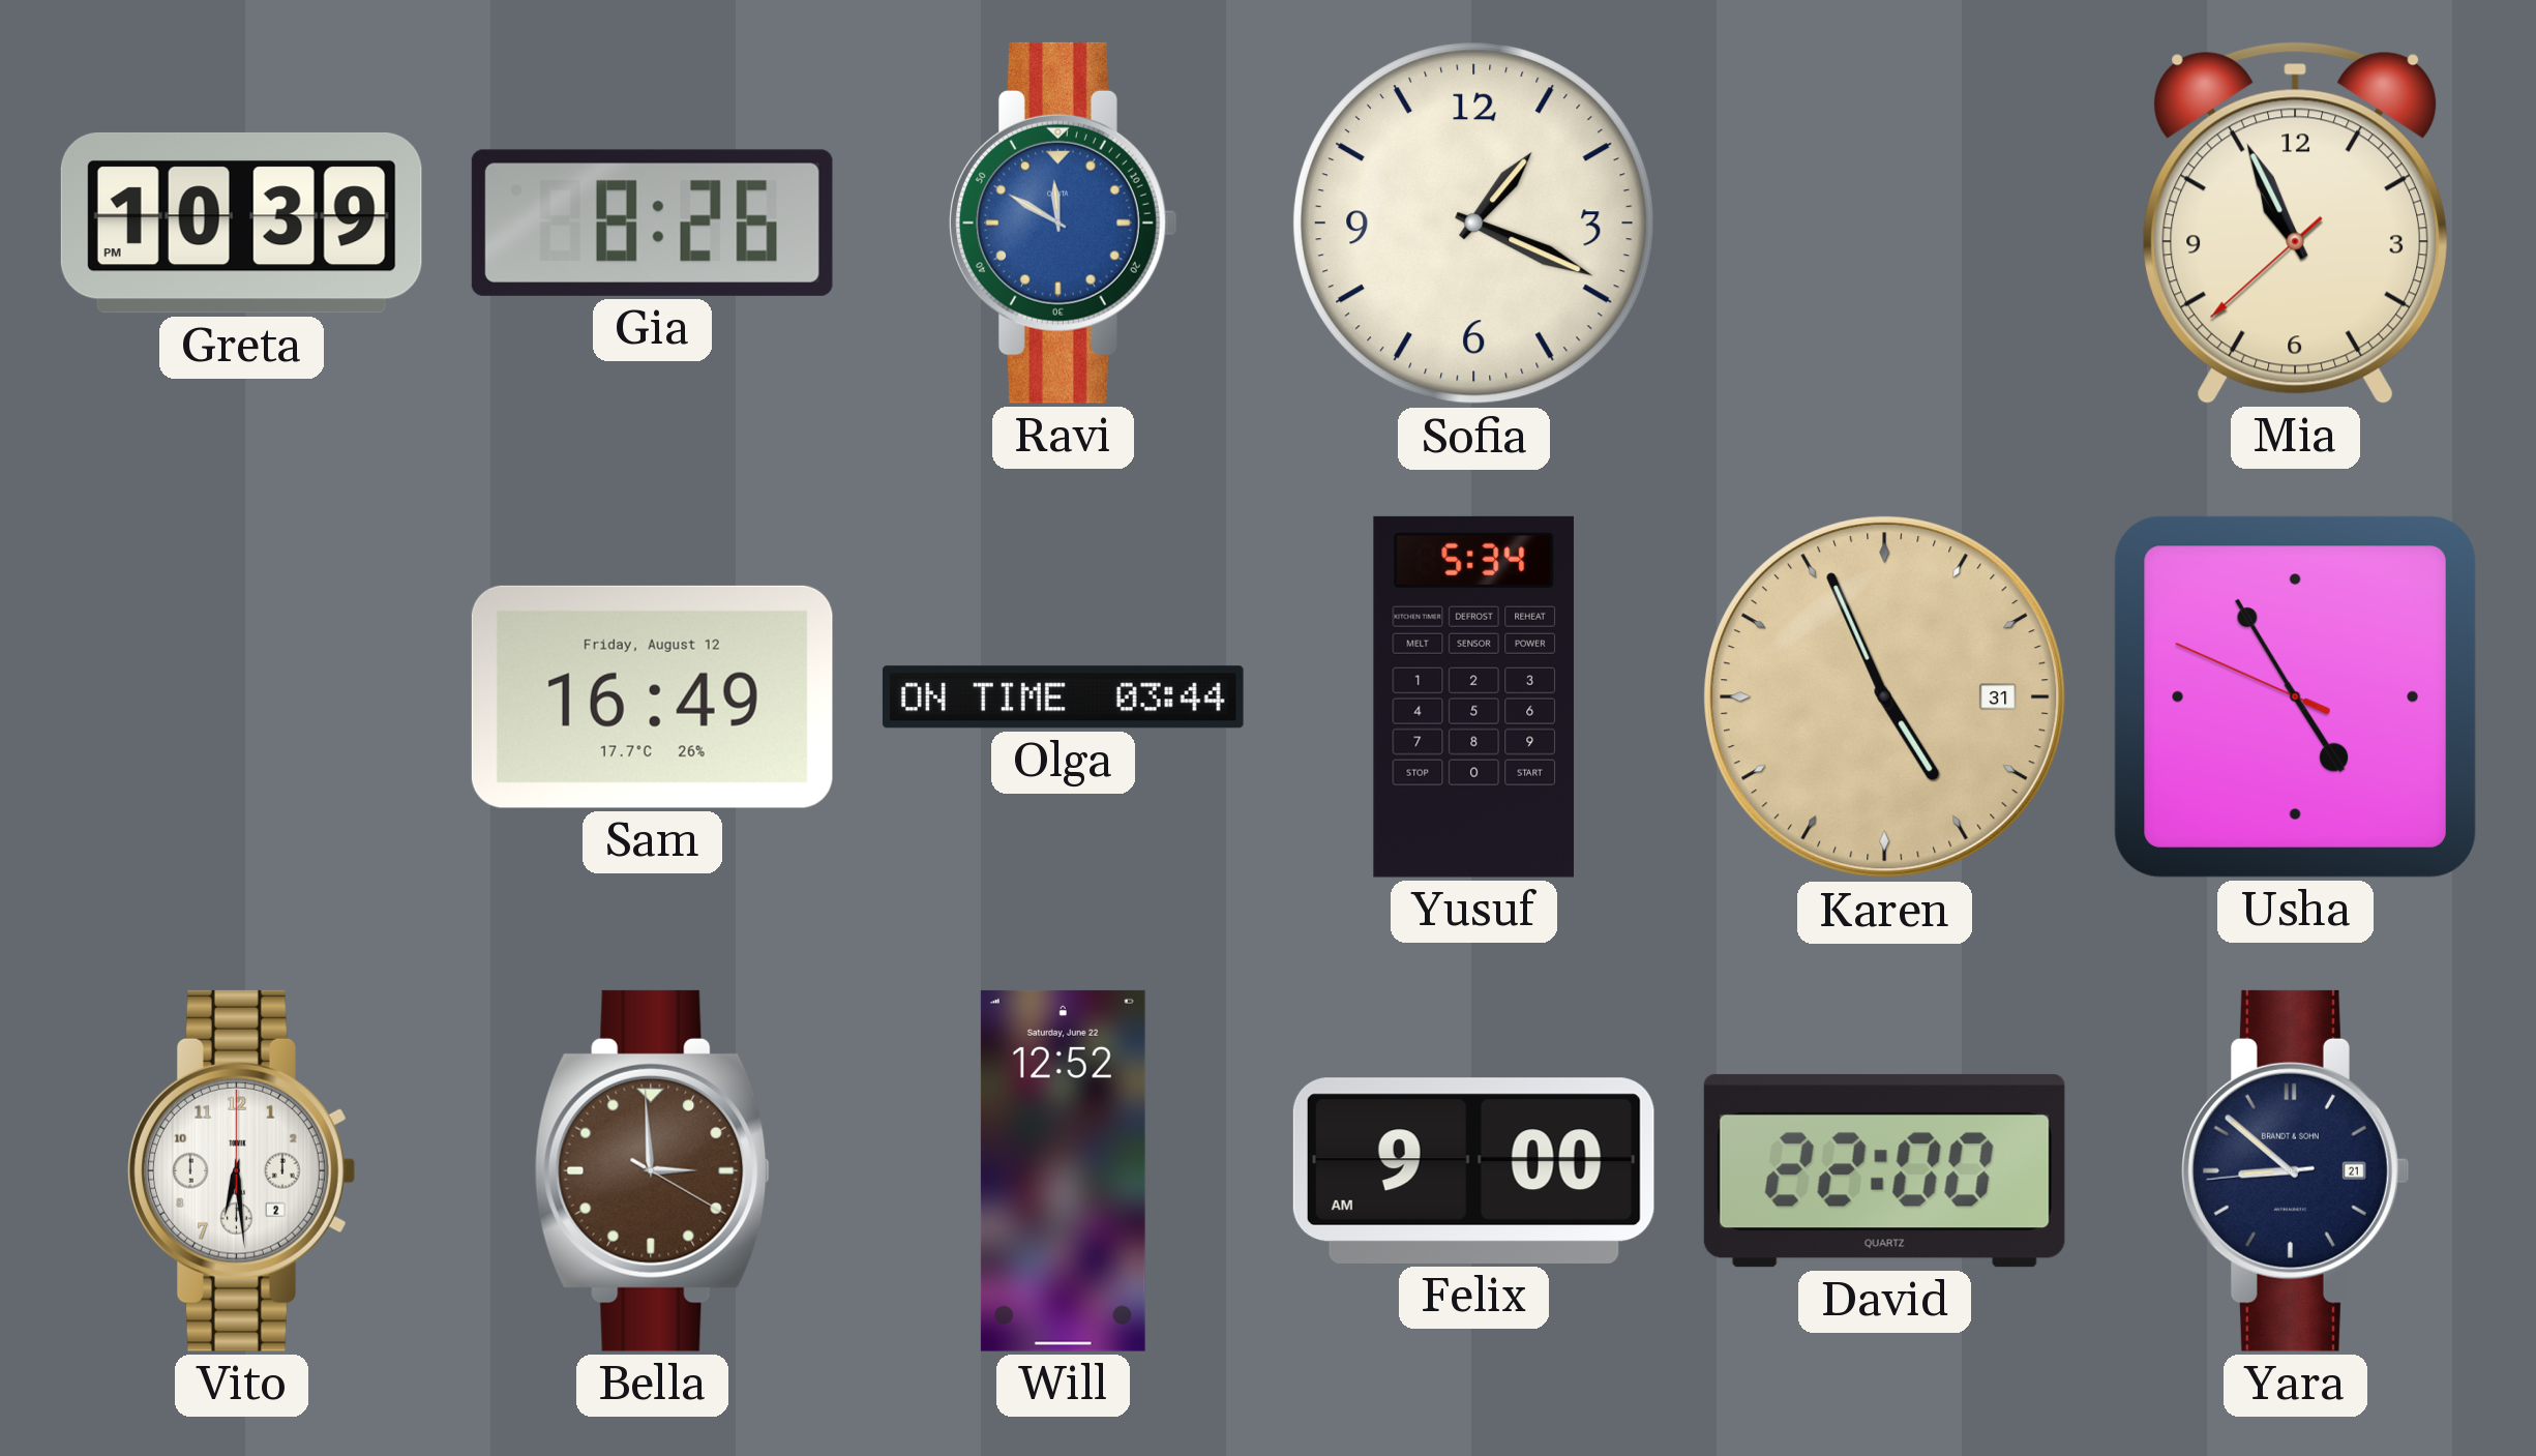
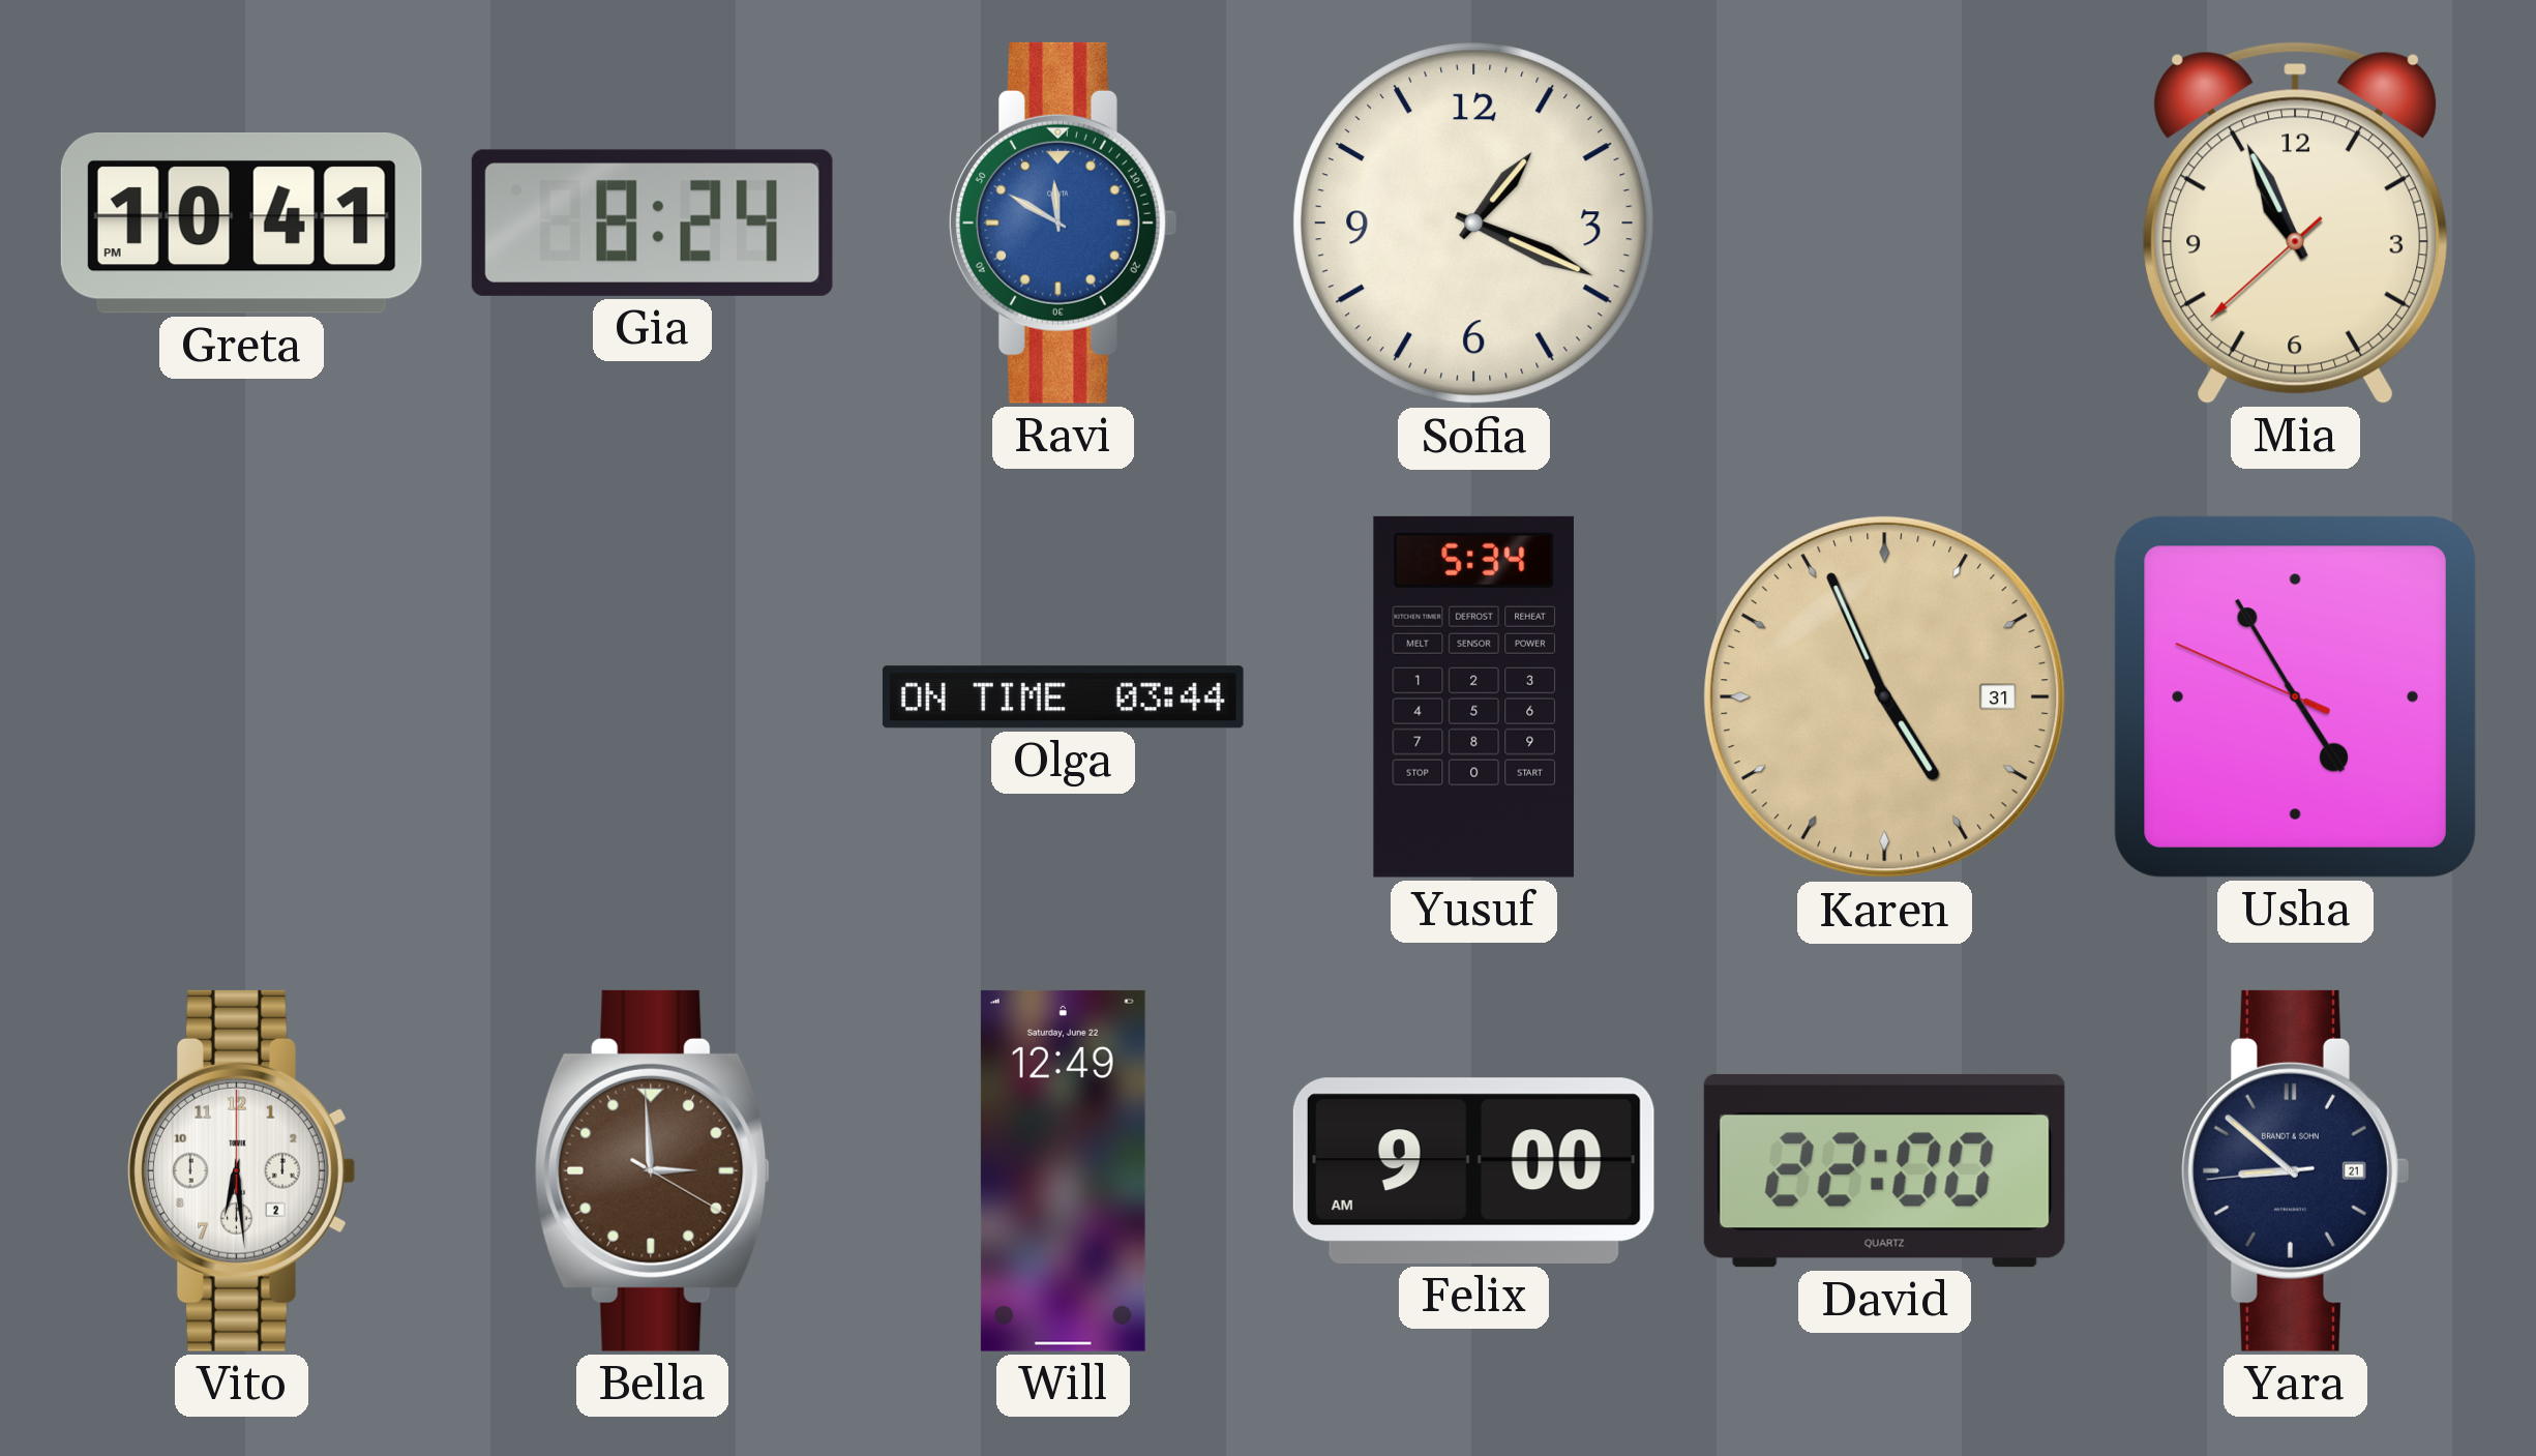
Greta: 10:39 -> 10:41 (241, 222)
Gia: 8:26 -> 8:24 (652, 222)
Sam: 16:49 -> none (652, 696)
Will: 12:52 -> 12:49 (1063, 1170)
